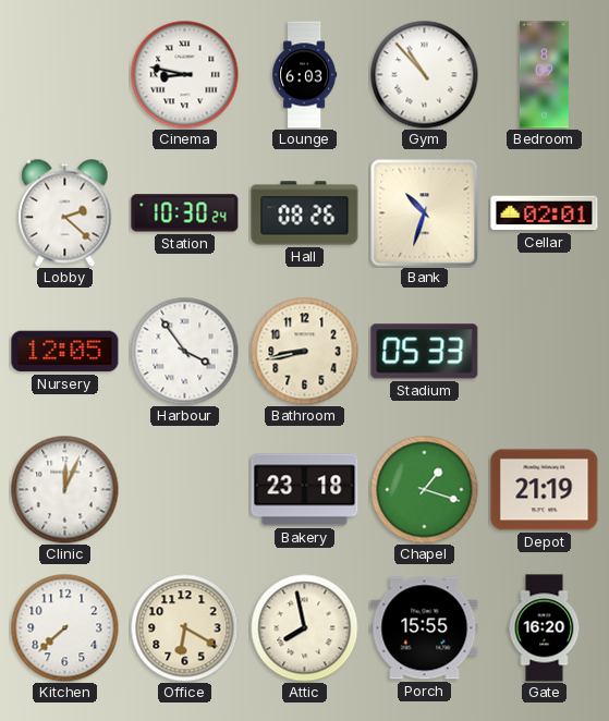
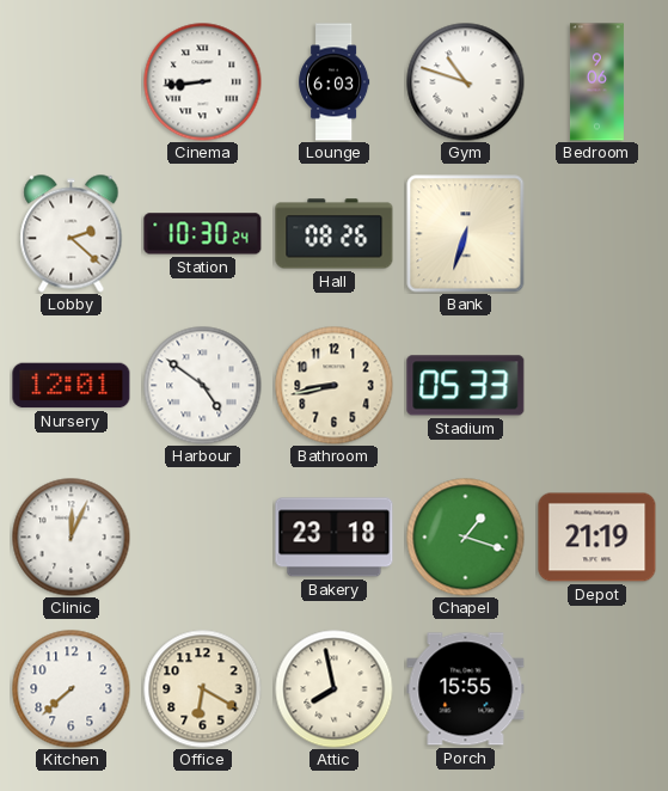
Cinema: 8:47 -> 8:44 (203, 82)
Gym: 10:53 -> 10:48 (466, 82)
Bedroom: 8:09 -> 9:06 (596, 82)
Bank: 10:33 -> 6:33 (466, 234)
Cellar: 02:01 -> none (545, 213)
Nursery: 12:05 -> 12:01 (72, 386)
Harbour: 3:54 -> 4:51 (203, 386)
Gate: 16:20 -> none (545, 628)
